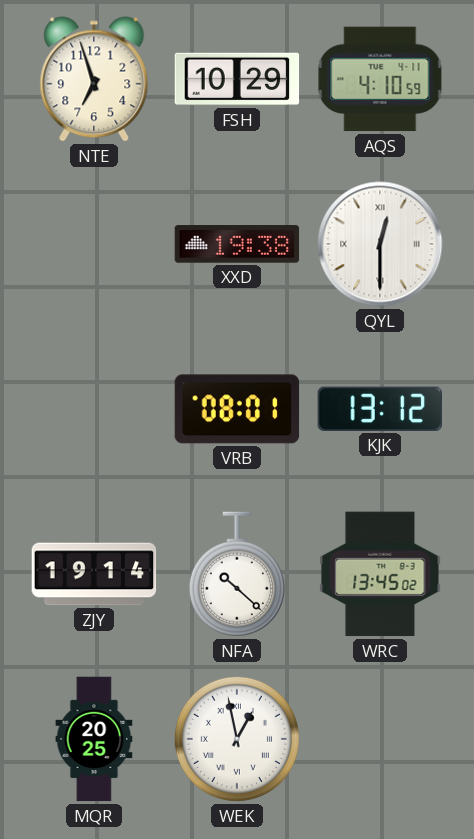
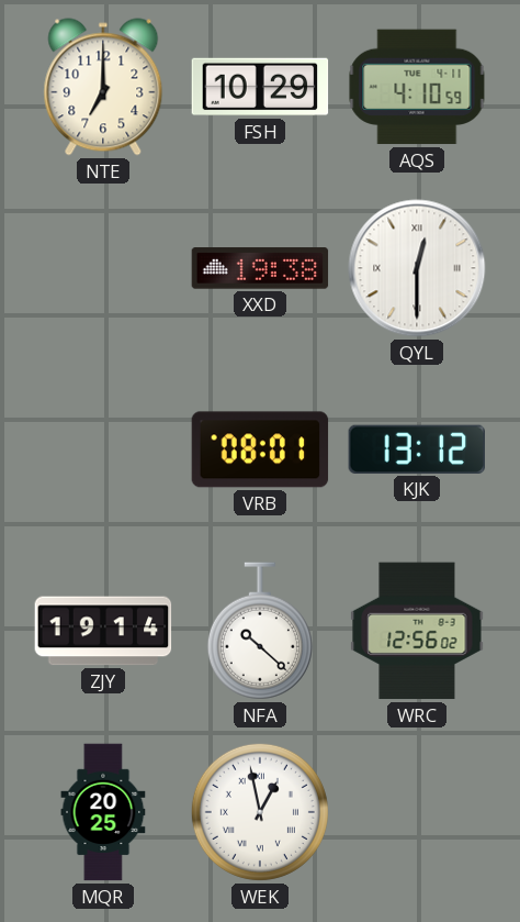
NTE: 6:57 -> 7:00 (103, 87)
WRC: 13:45 -> 12:56 (417, 631)
